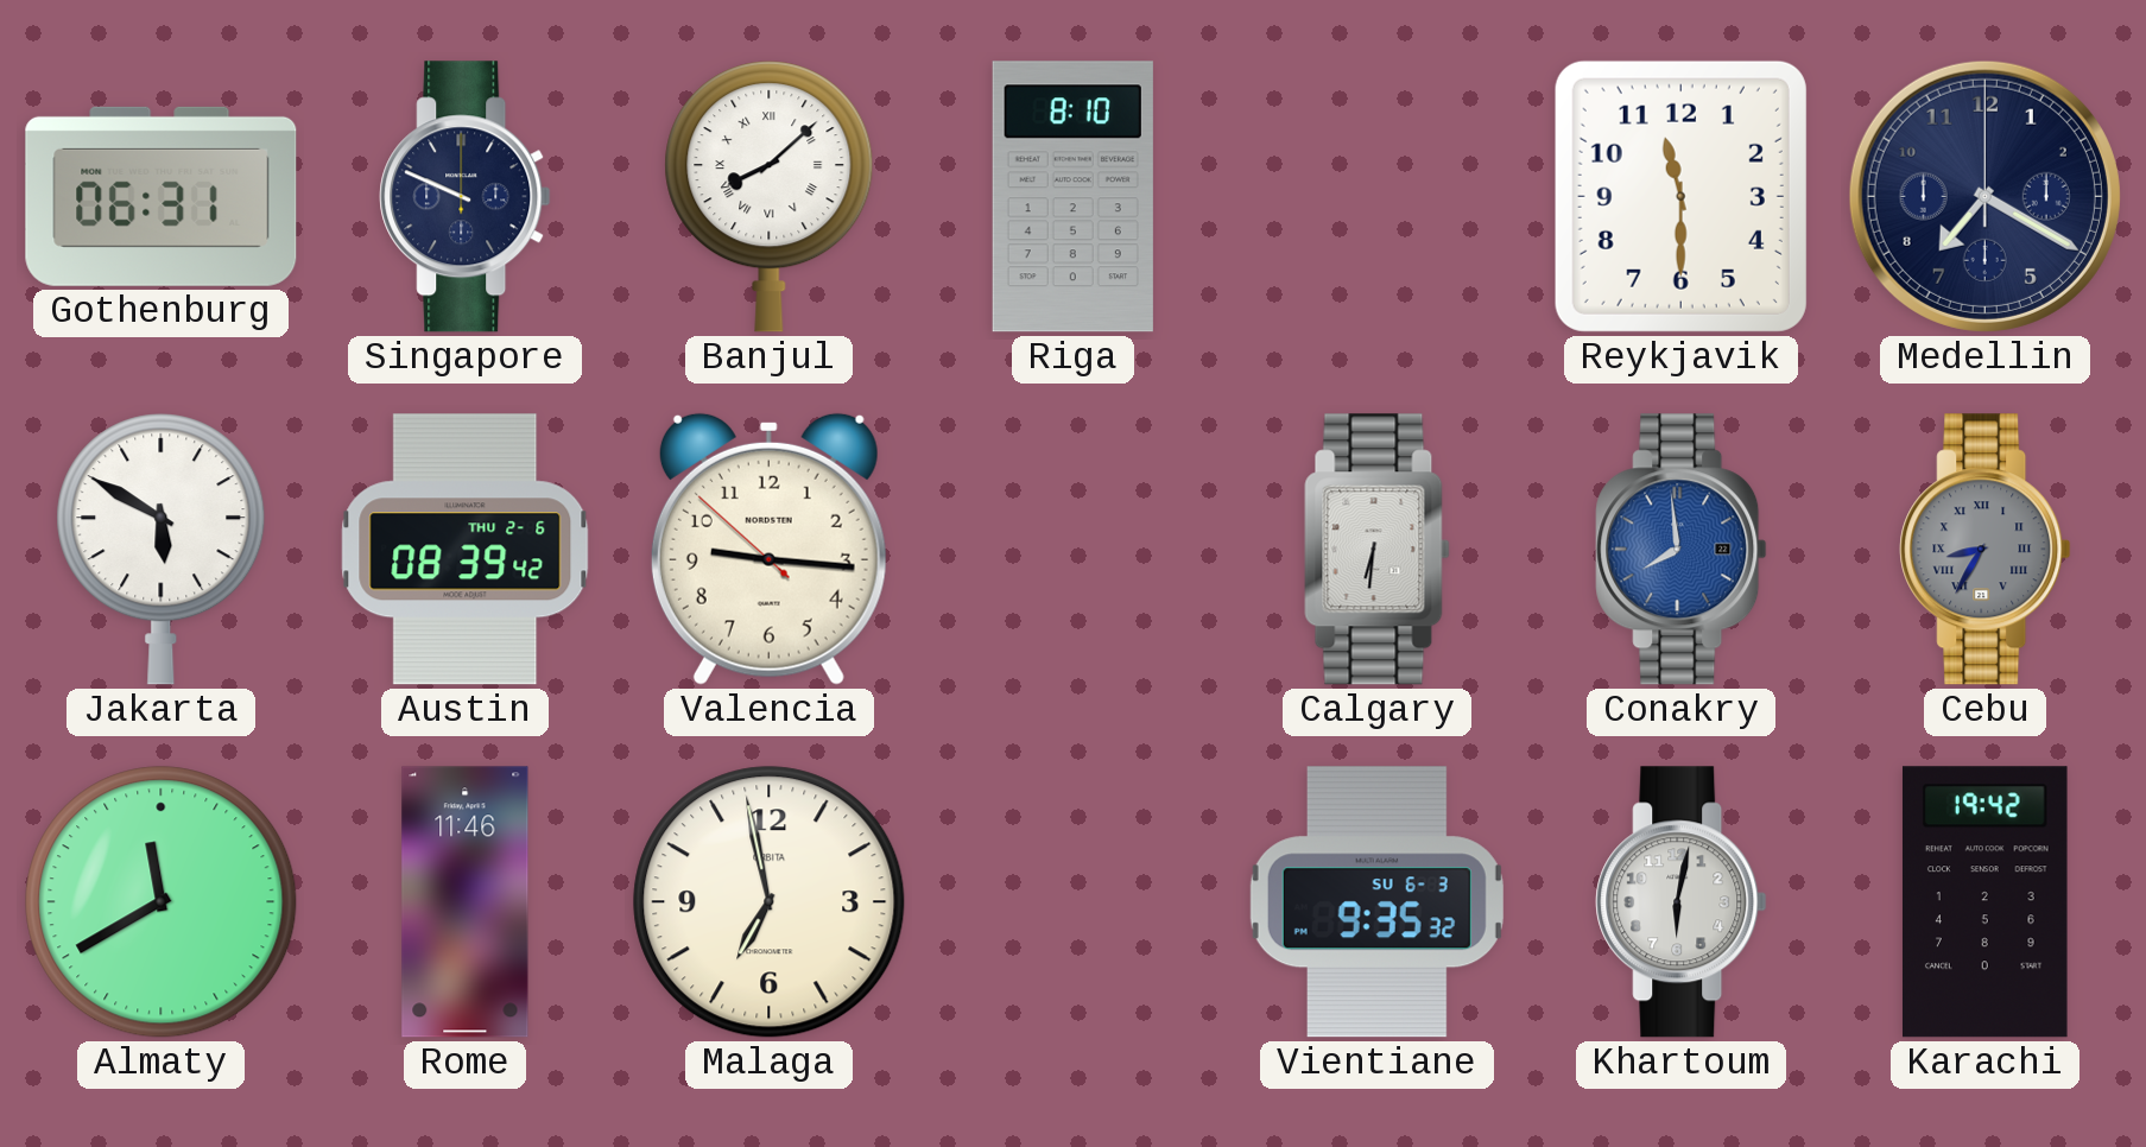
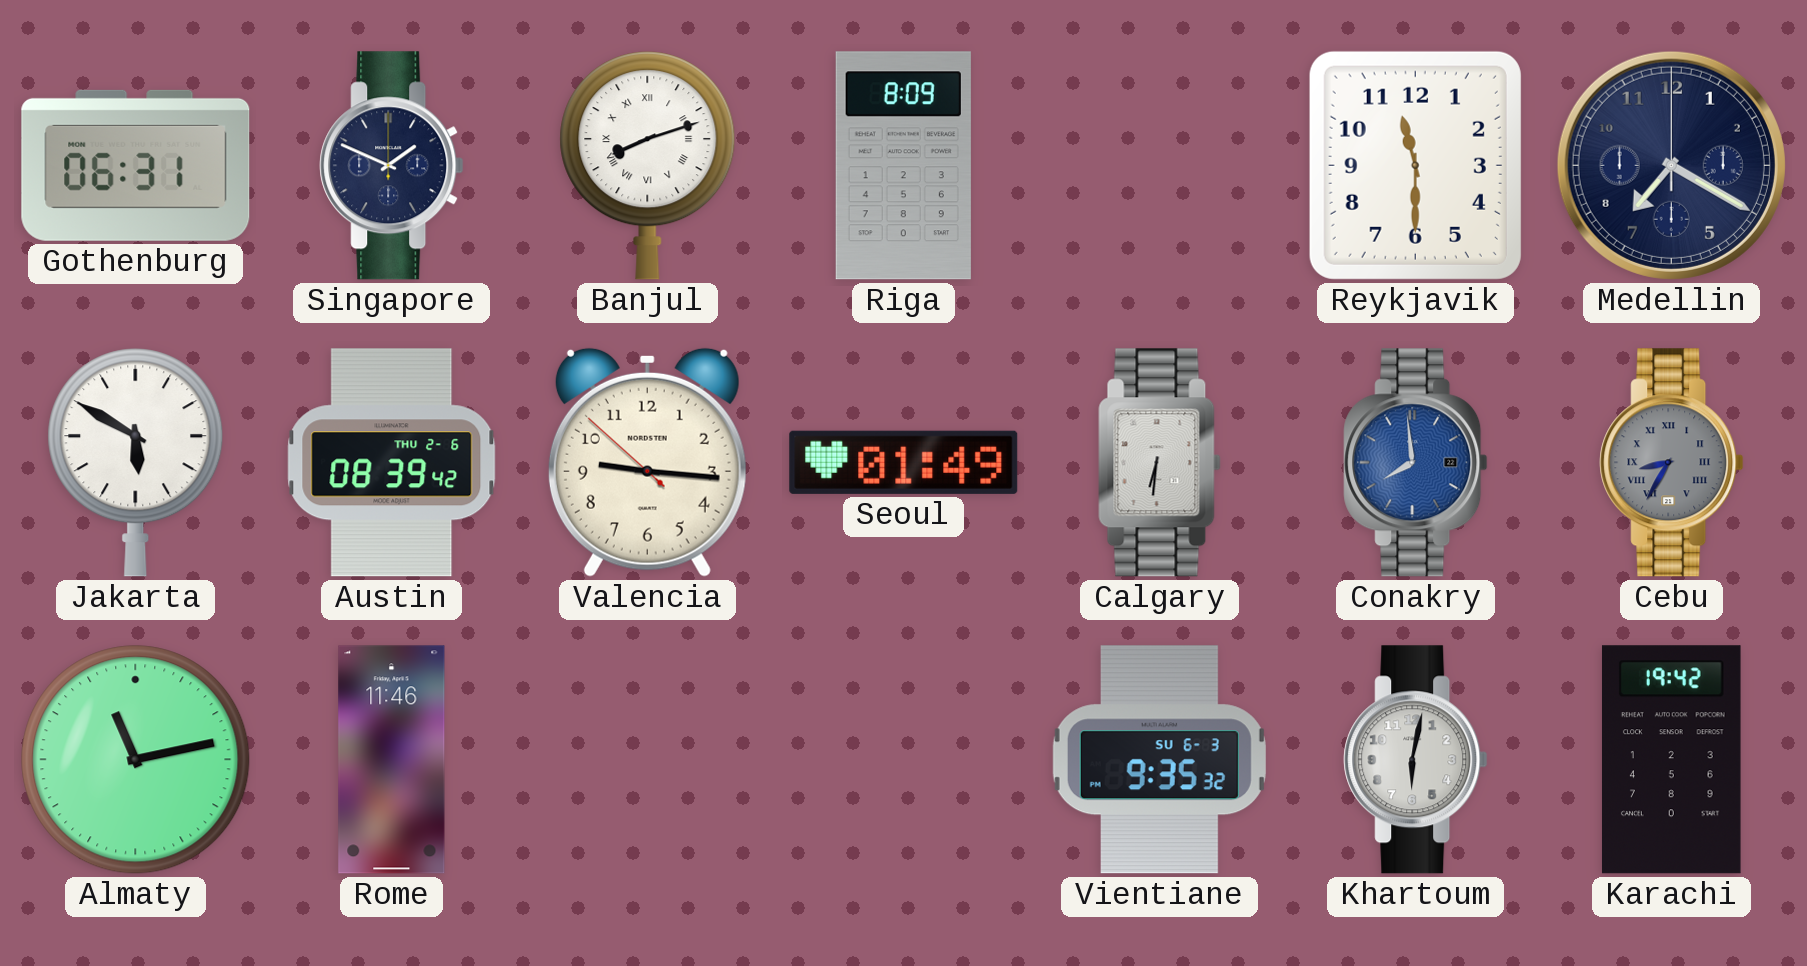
Singapore: 9:49 -> 1:49 (392, 166)
Banjul: 8:08 -> 8:12 (648, 166)
Riga: 8:10 -> 8:09 (903, 166)
Seoul: none -> 01:49 (904, 462)
Almaty: 11:40 -> 11:13 (136, 760)
Malaga: 6:58 -> none (770, 902)
